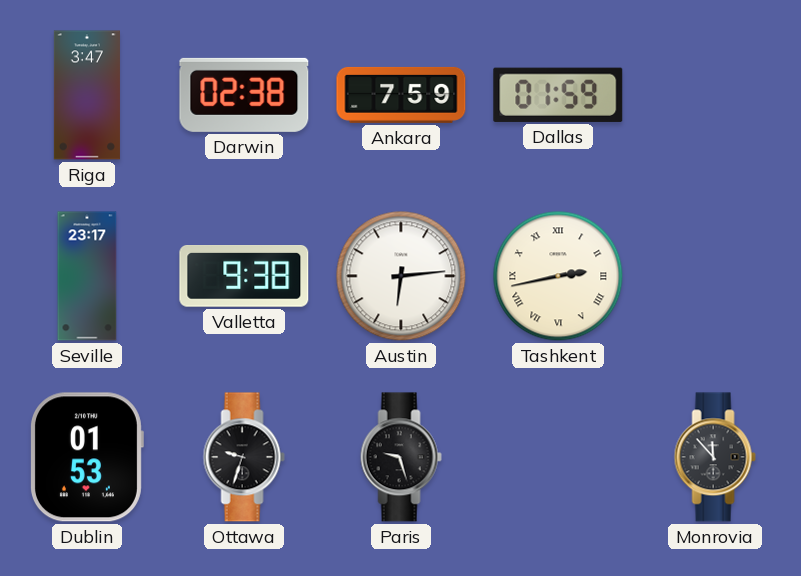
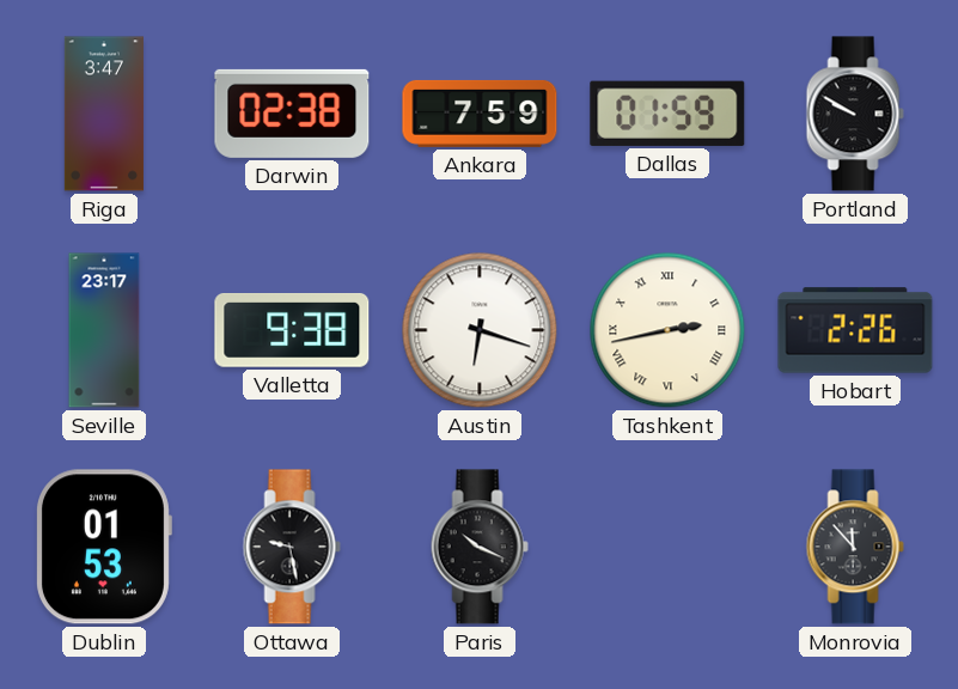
Portland: none -> 9:50 (855, 114)
Austin: 6:14 -> 6:18 (480, 330)
Hobart: none -> 2:26 (855, 330)
Ottawa: 9:33 -> 9:28 (292, 547)
Paris: 9:27 -> 10:19 (480, 547)
